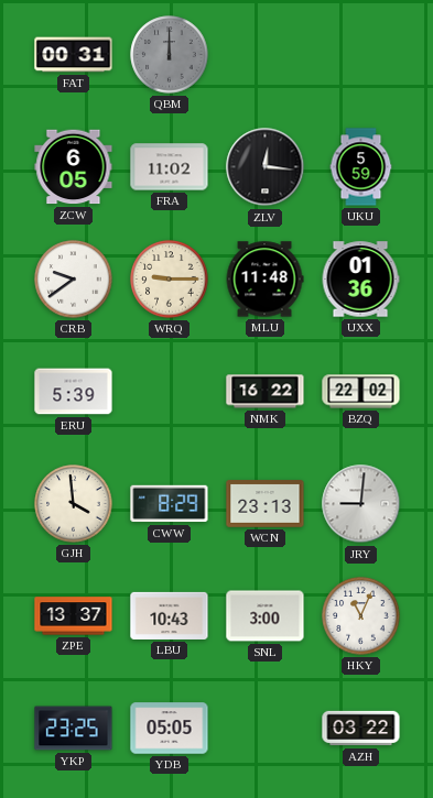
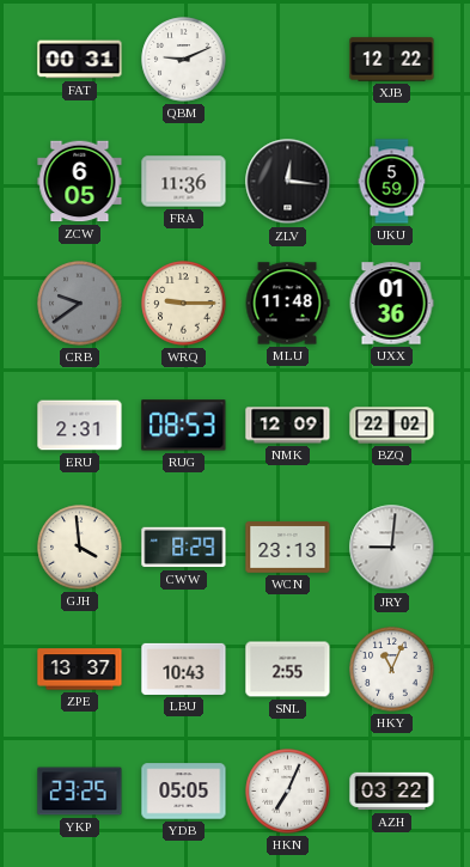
QBM: 12:00 -> 9:11 (184, 60)
QBM dial: grey -> white (184, 60)
XJB: none -> 12:22 (392, 60)
FRA: 11:02 -> 11:36 (184, 182)
CRB dial: white -> grey (80, 304)
ERU: 5:39 -> 2:31 (80, 426)
RUG: none -> 08:53 (184, 426)
NMK: 16:22 -> 12:09 (288, 426)
SNL: 3:00 -> 2:55 (288, 670)
HKN: none -> 7:04 (288, 792)
